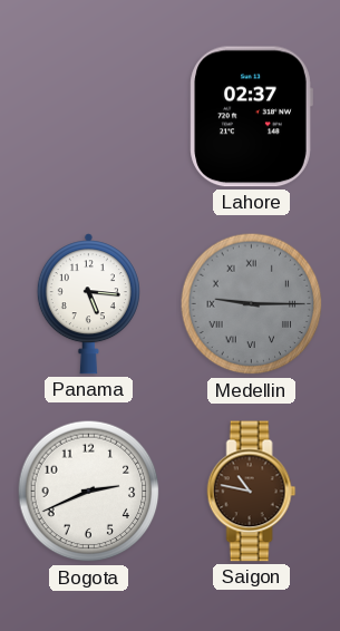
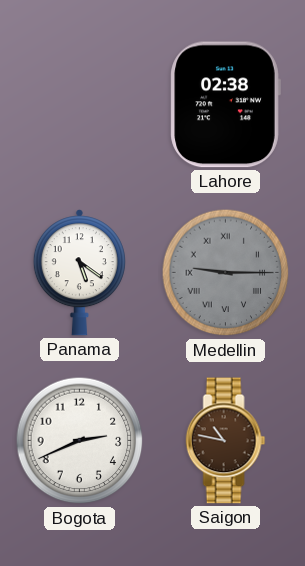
Lahore: 02:37 -> 02:38 (225, 105)
Panama: 5:16 -> 5:21 (79, 273)
